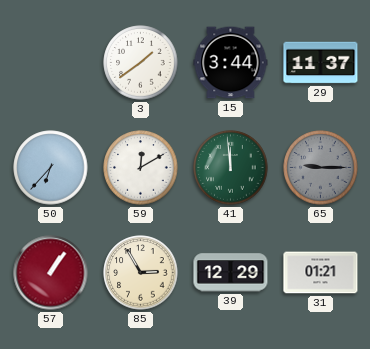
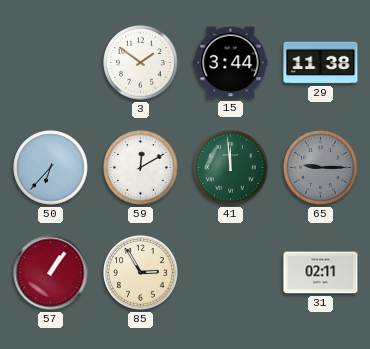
3: 1:39 -> 1:51 (141, 63)
29: 11:37 -> 11:38 (321, 63)
39: 12:29 -> none (231, 273)
31: 01:21 -> 02:11 (321, 273)
